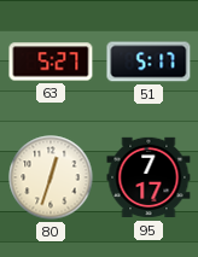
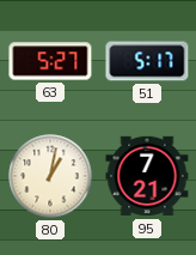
80: 12:33 -> 1:02 (50, 176)
95: 7:17 -> 7:21 (147, 176)
